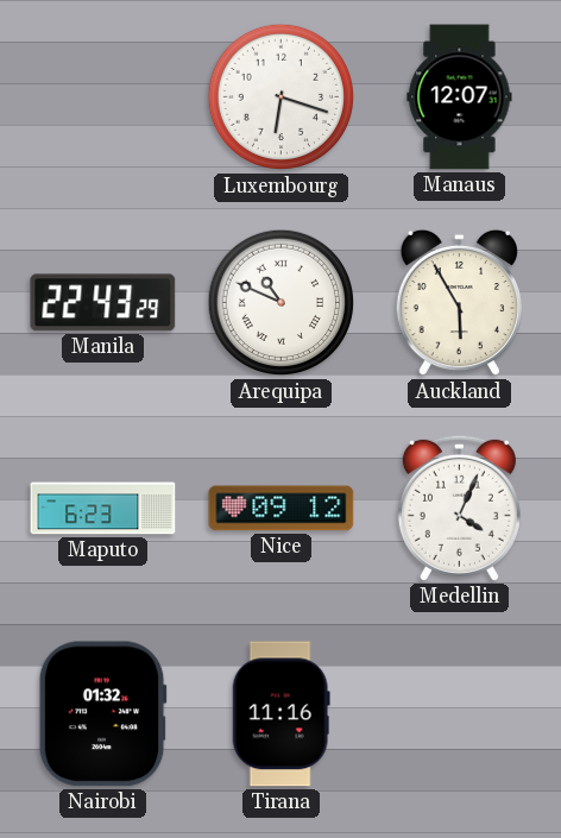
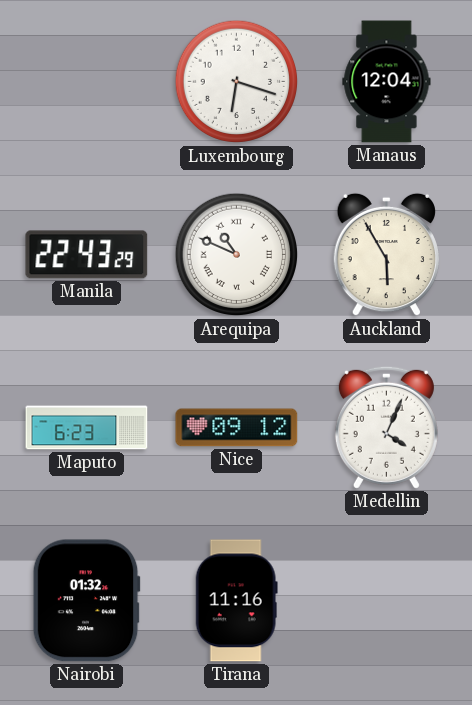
Manaus: 12:07 -> 12:04 (387, 82)
